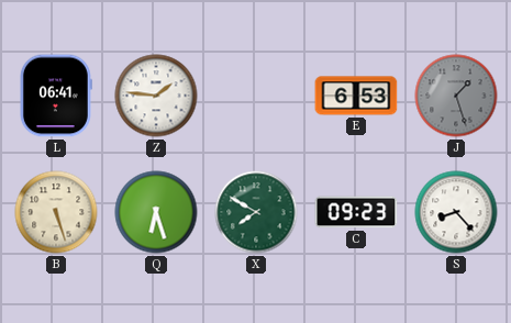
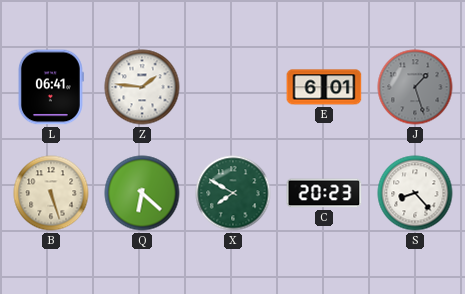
E: 6:53 -> 6:01 (324, 87)
Q: 6:27 -> 6:22 (142, 193)
C: 09:23 -> 20:23 (324, 193)
